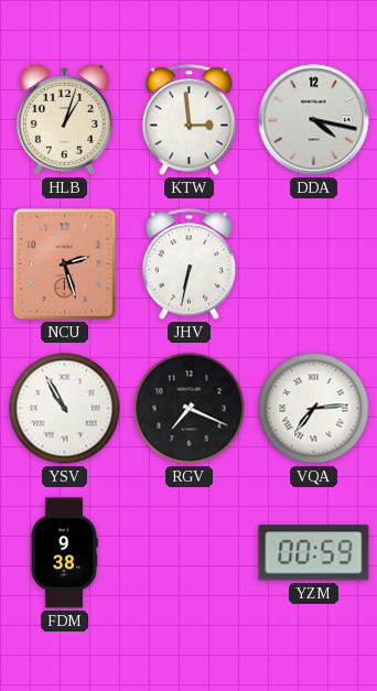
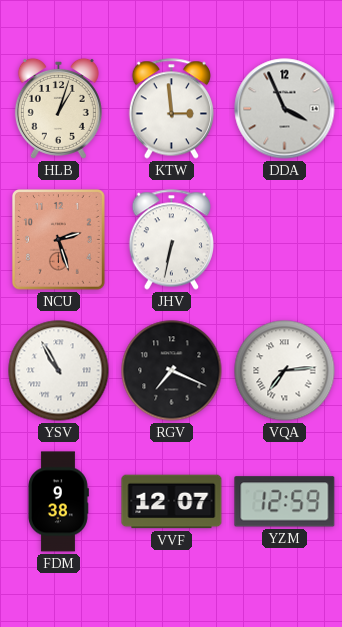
DDA: 4:17 -> 3:56 (285, 109)
VVF: none -> 12:07 (172, 502)
YZM: 00:59 -> 12:59 (285, 502)
